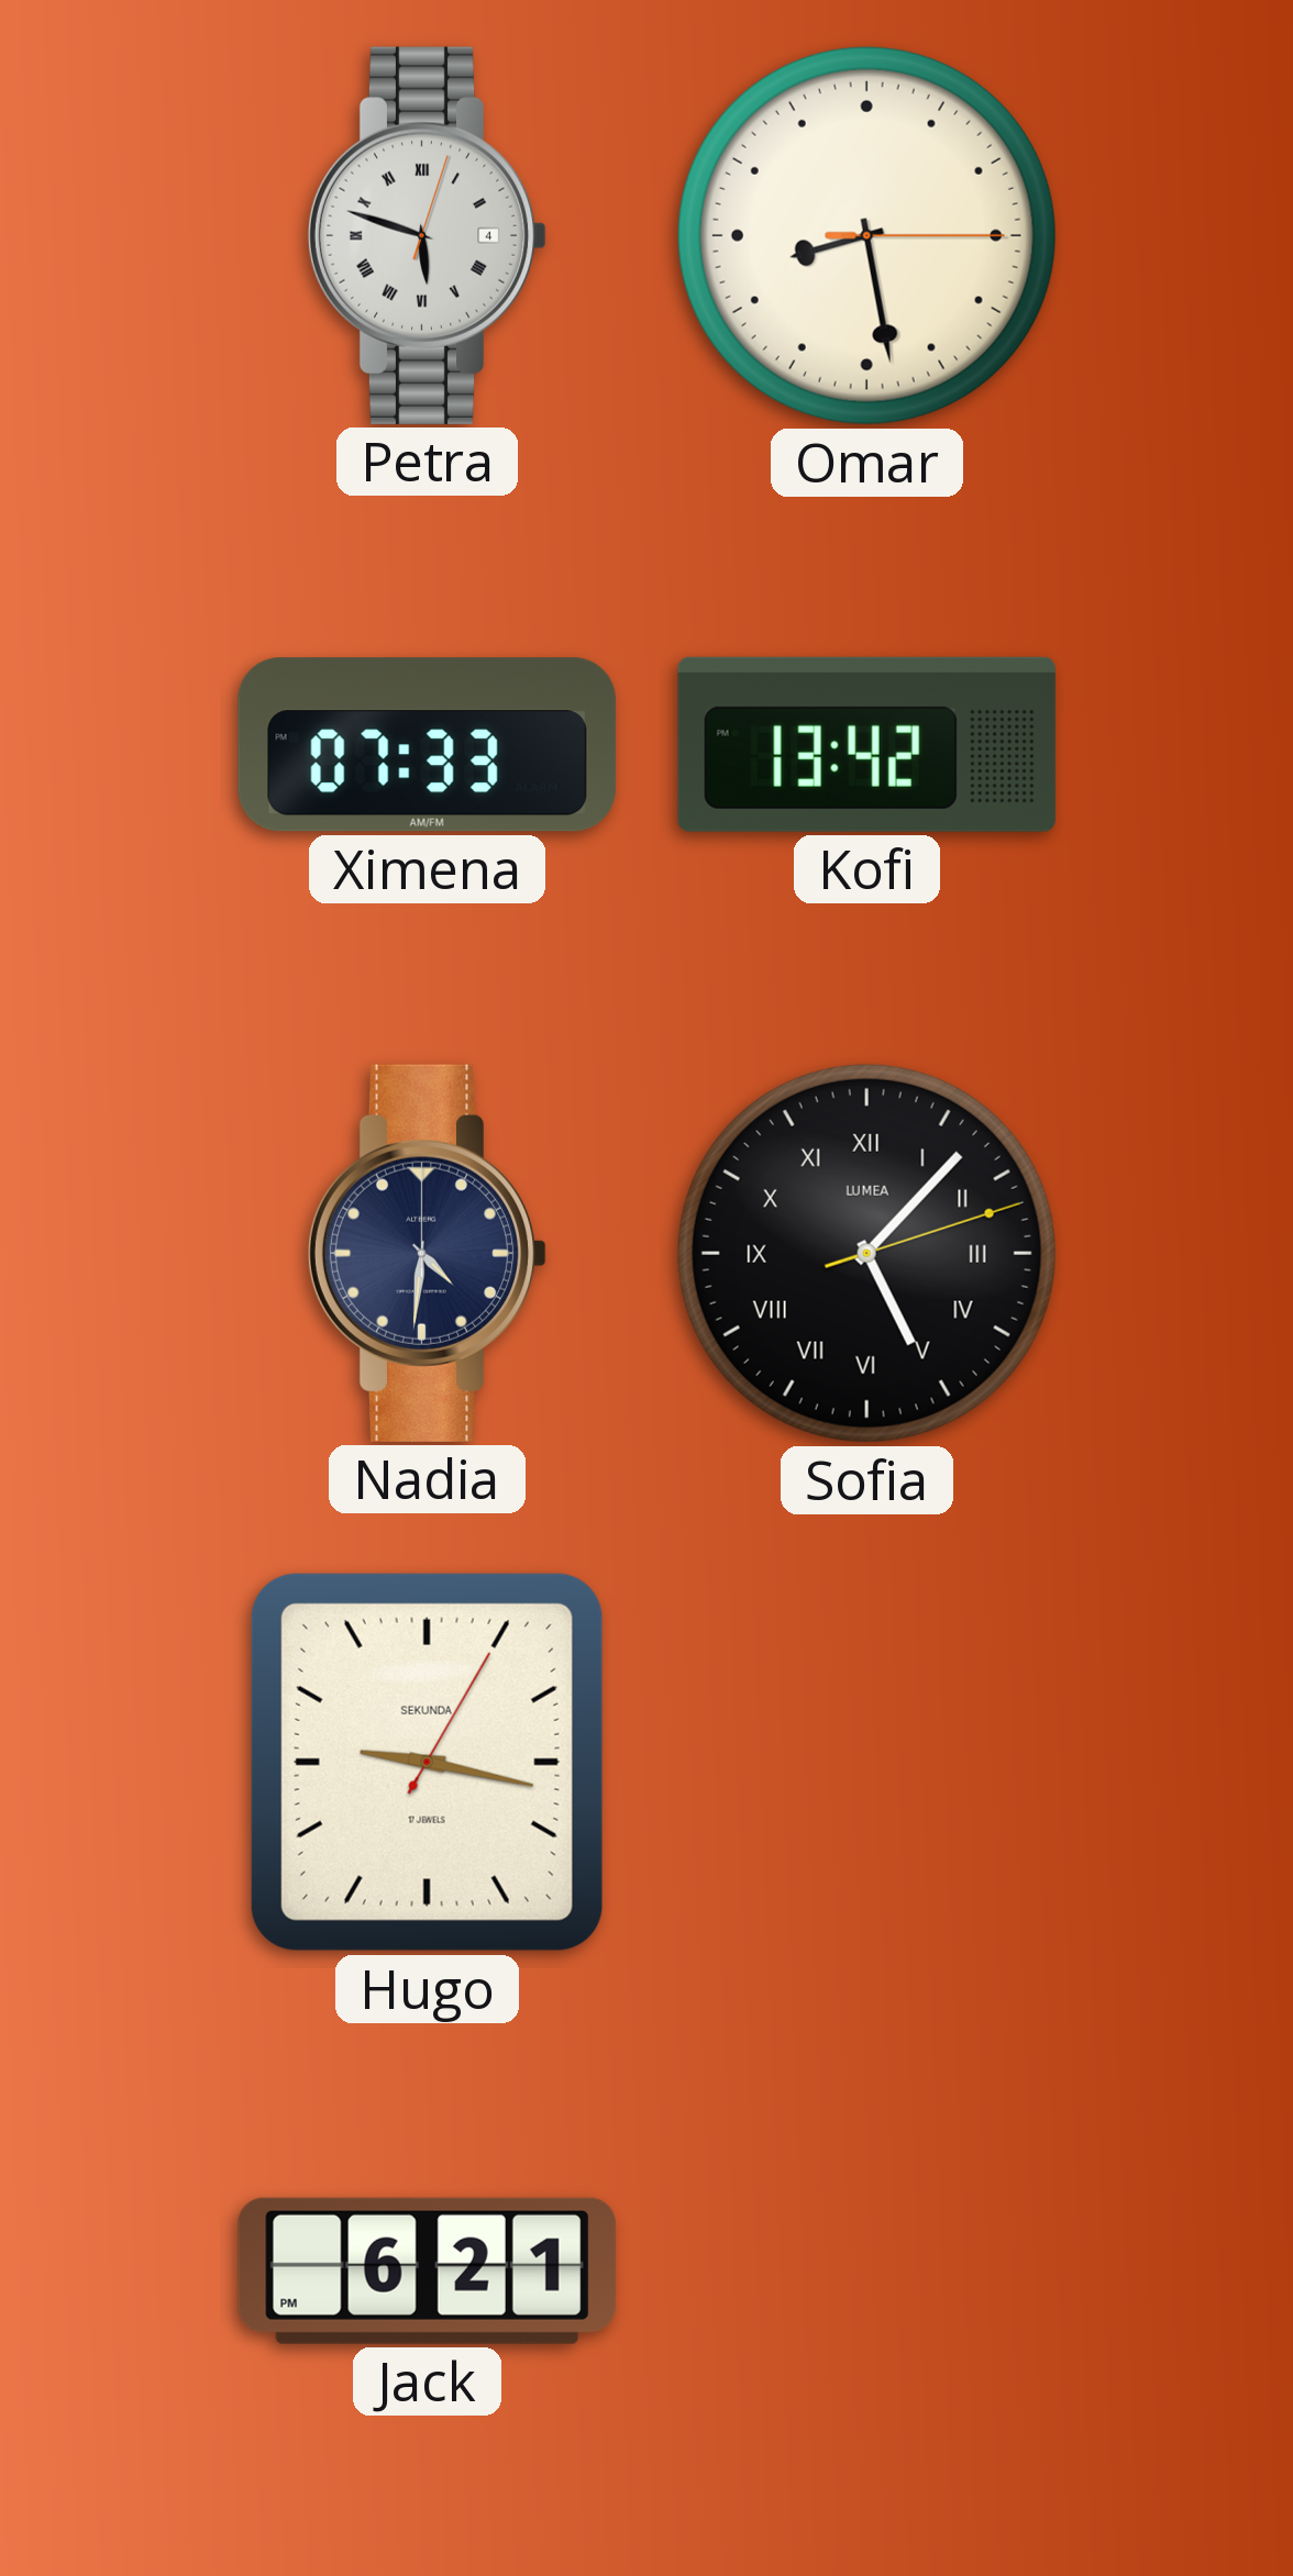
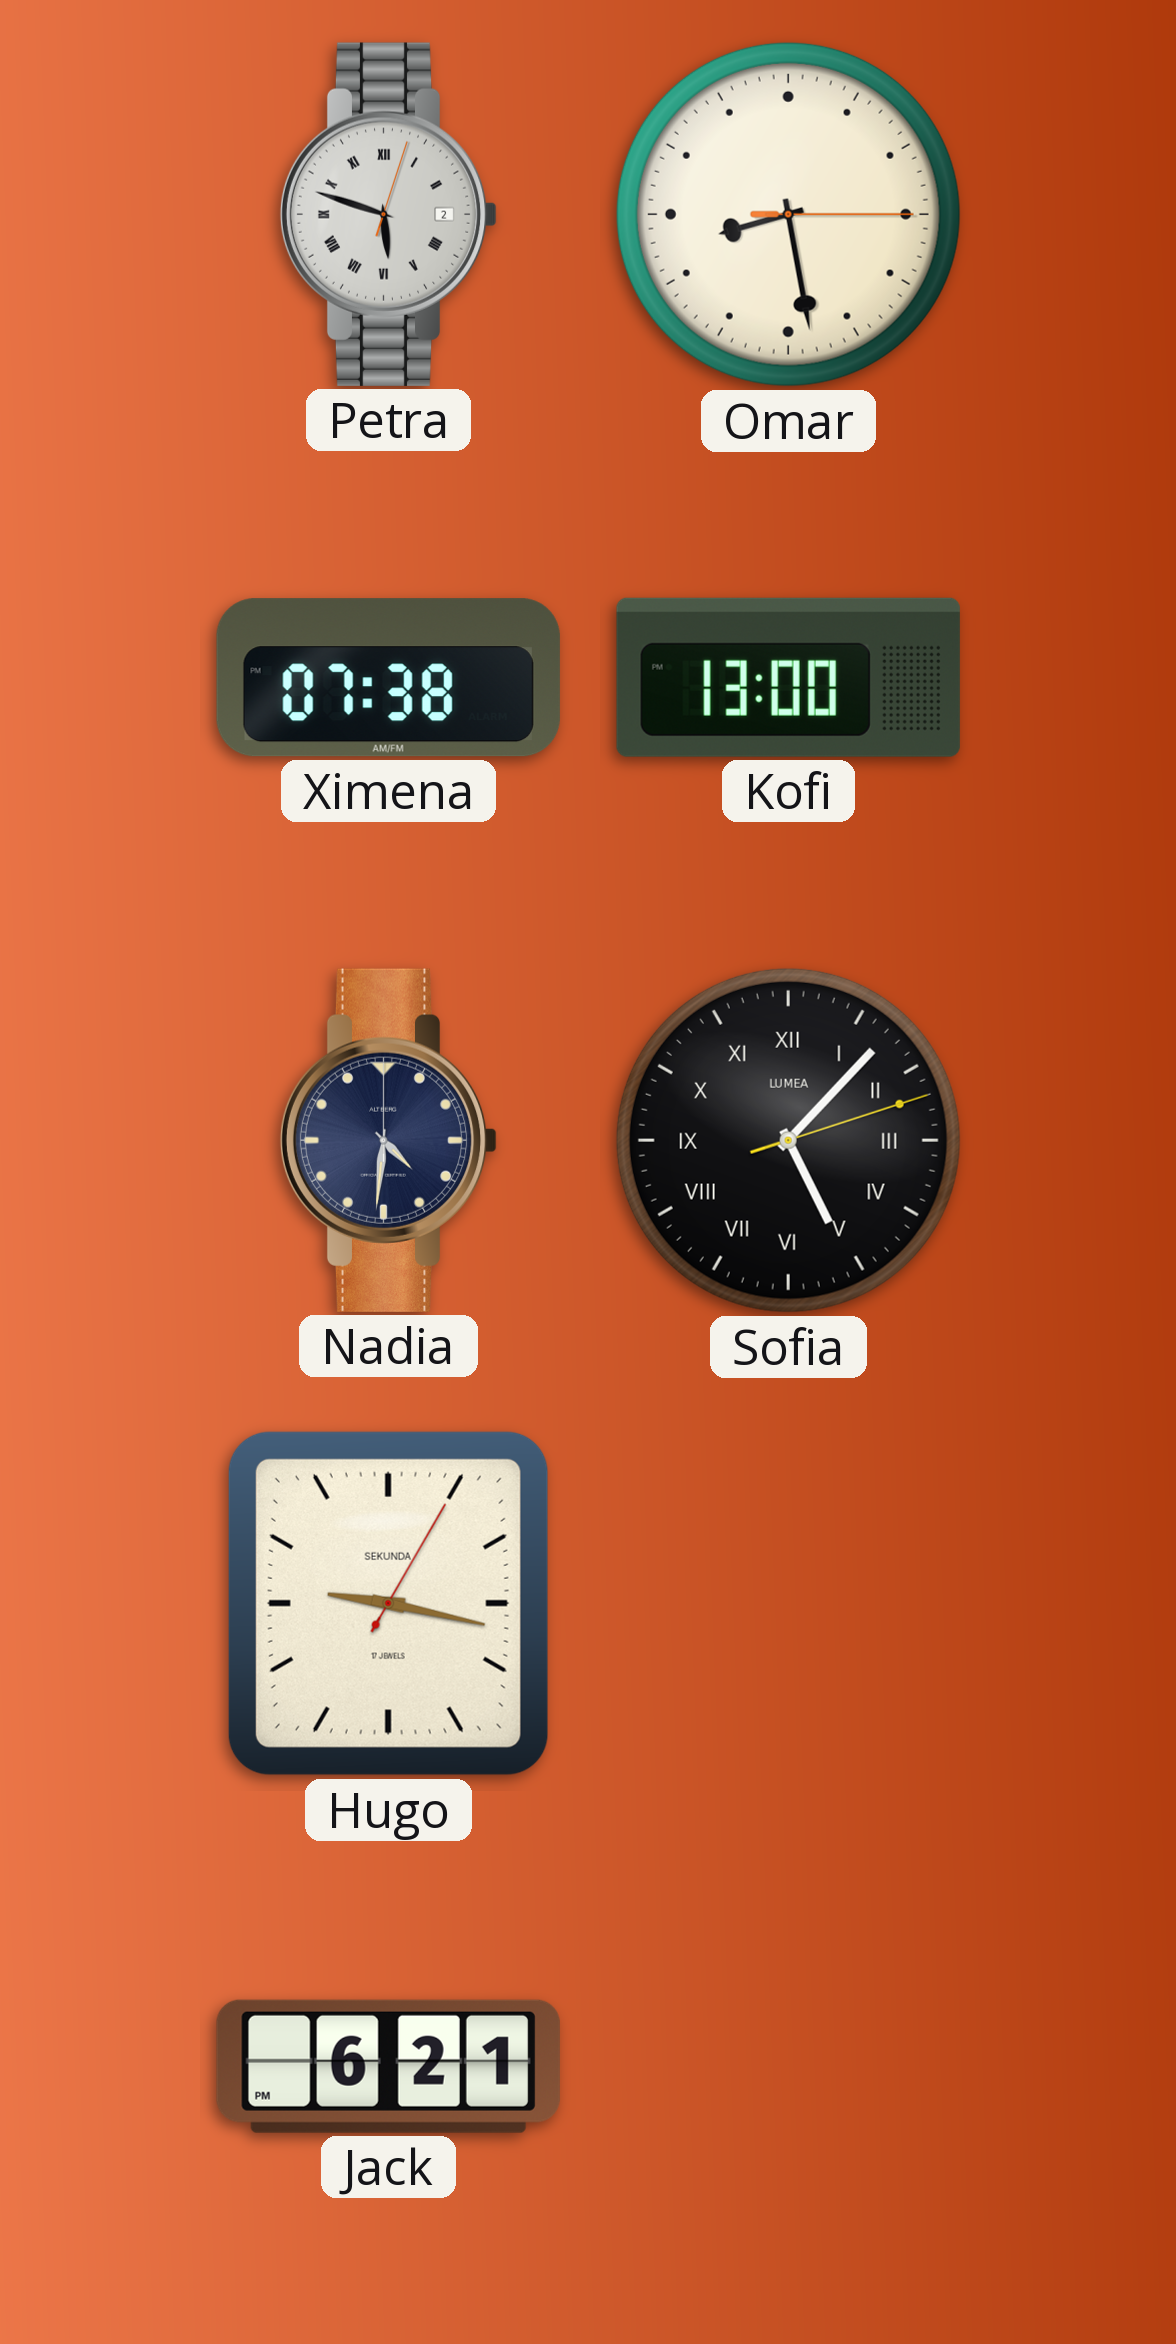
Petra date: 4 -> 2 (389, 214)
Ximena: 07:33 -> 07:38 (388, 678)
Kofi: 13:42 -> 13:00 (788, 677)
